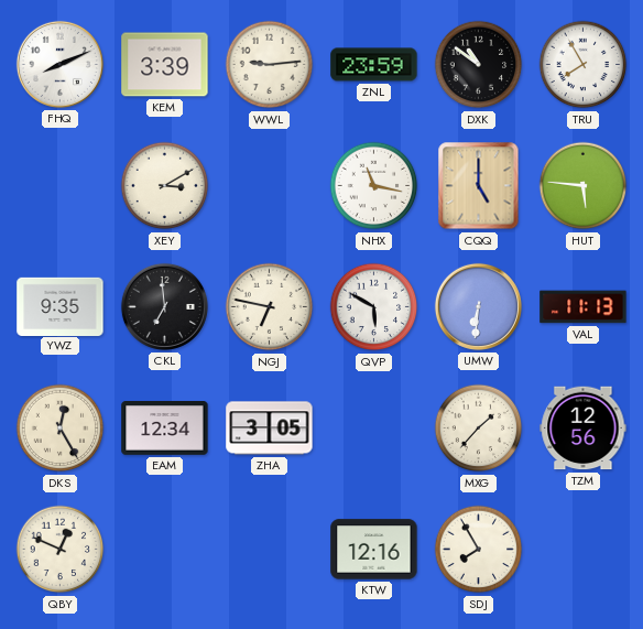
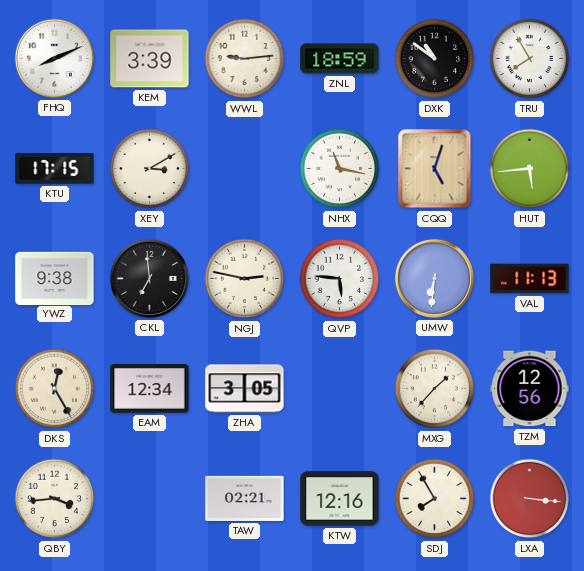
ZNL: 23:59 -> 18:59 (340, 59)
KTU: none -> 17:15 (55, 169)
CQQ: 5:00 -> 5:03 (435, 169)
HUT: 5:46 -> 5:44 (530, 169)
YWZ: 9:35 -> 9:38 (55, 278)
NGJ: 6:47 -> 2:47 (245, 279)
QVP: 5:50 -> 5:46 (340, 279)
QBY: 12:49 -> 3:44 (55, 499)
TAW: none -> 02:21 (245, 498)
LXA: none -> 3:16 (530, 499)
